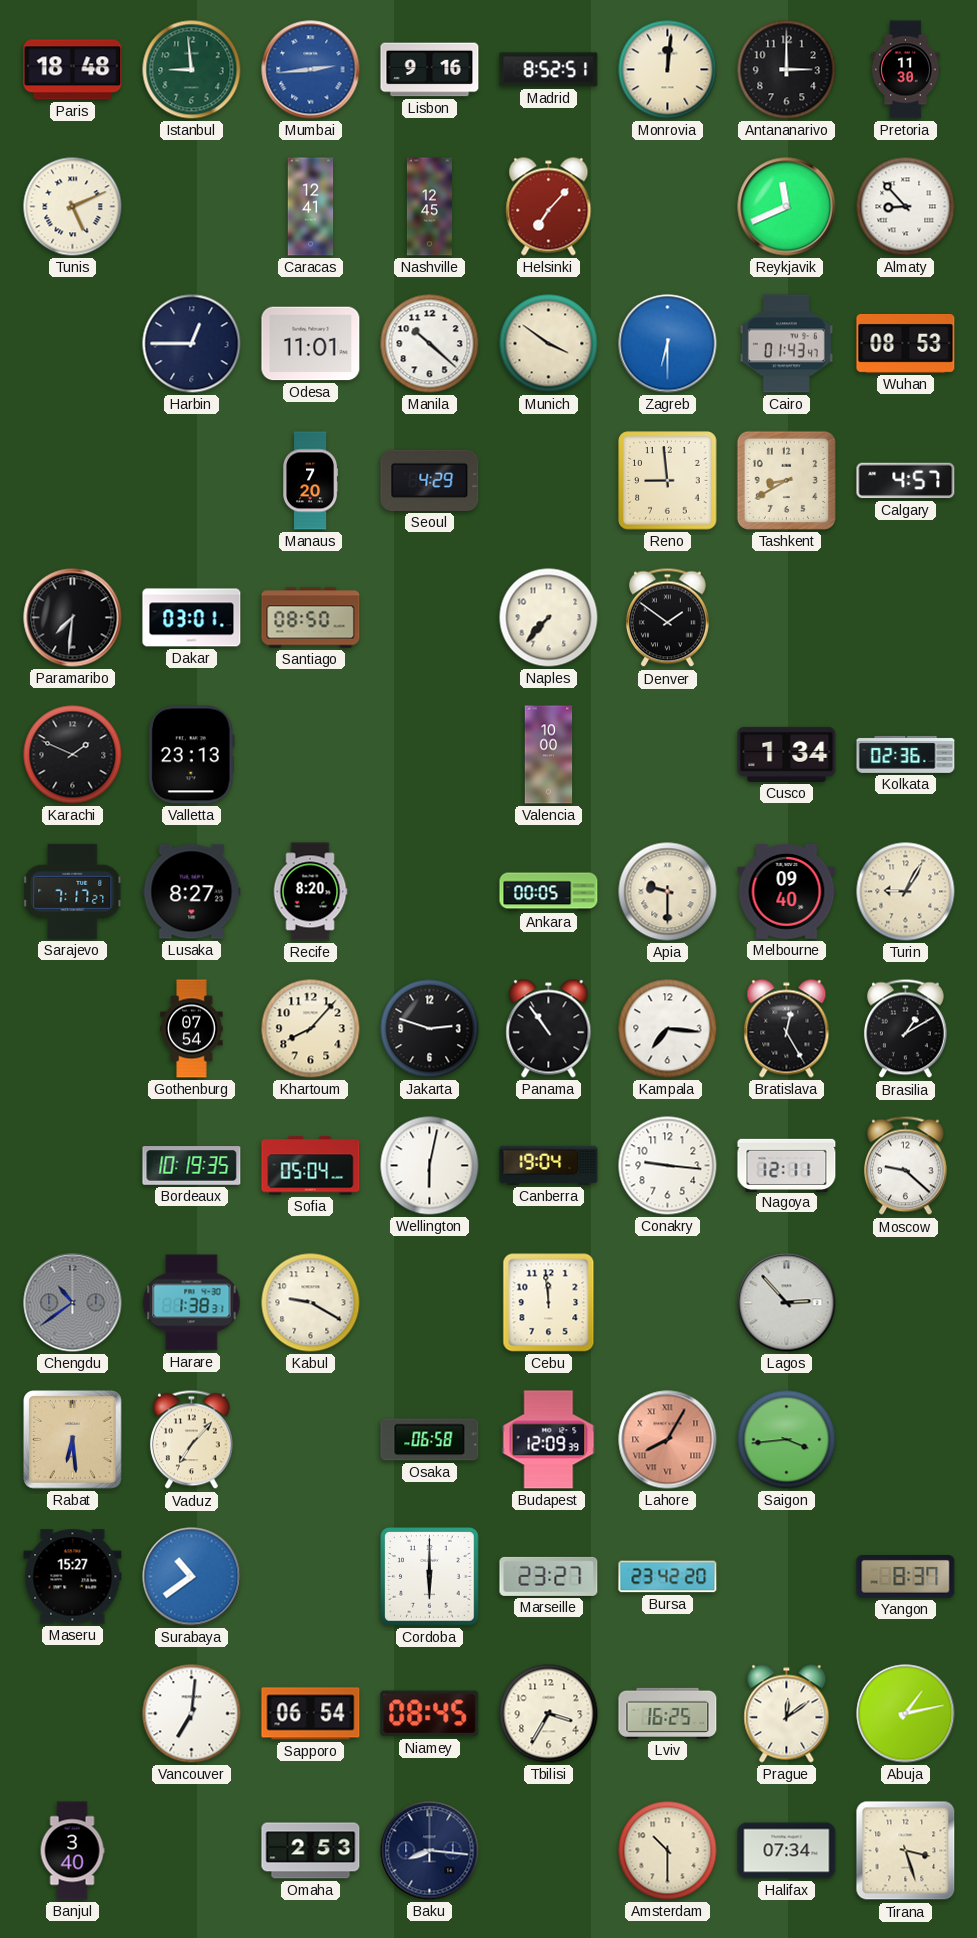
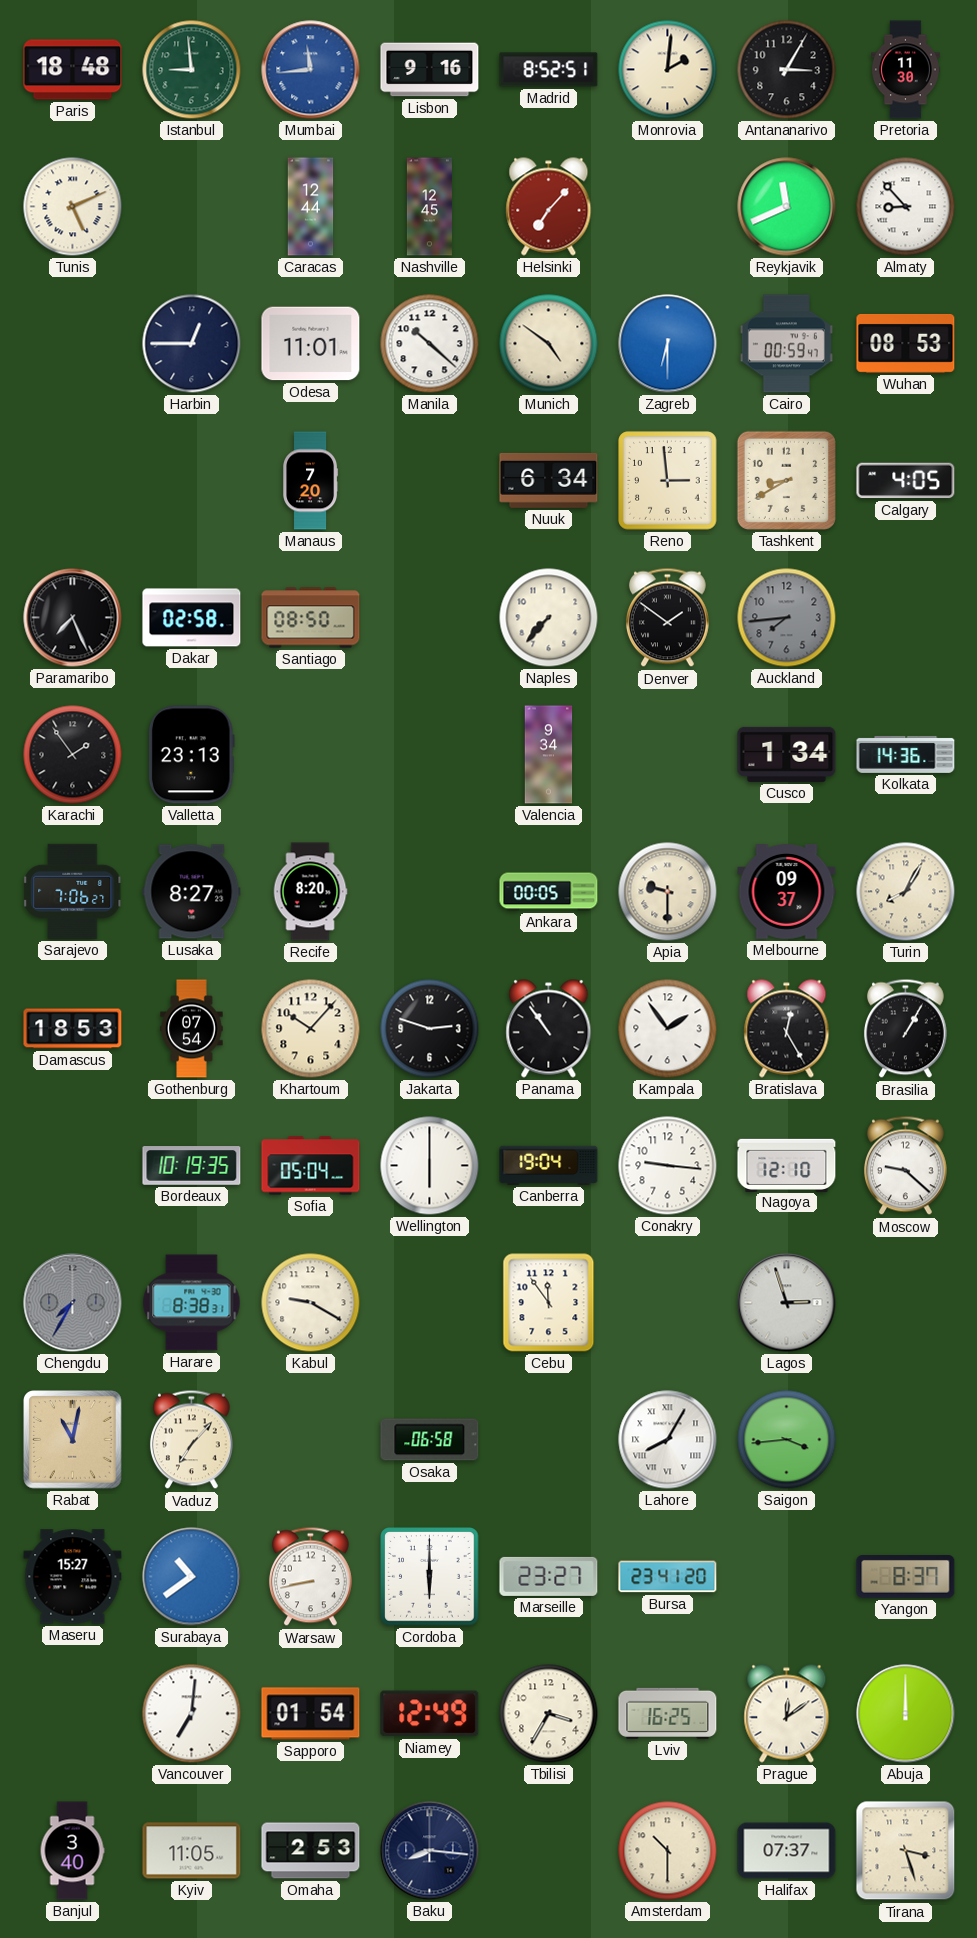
Mumbai: 2:44 -> 11:44 (311, 70)
Monrovia: 12:01 -> 2:01 (668, 70)
Antananarivo: 3:00 -> 3:05 (787, 70)
Caracas: 12:41 -> 12:44 (311, 207)
Munich: 3:51 -> 4:51 (549, 344)
Cairo: 01:43 -> 00:59 (786, 344)
Seoul: 4:29 -> none (430, 480)
Nuuk: none -> 6:34 (549, 480)
Reno: 8:59 -> 2:59 (668, 481)
Calgary: 4:57 -> 4:05 (906, 481)
Paramaribo: 7:31 -> 7:26 (73, 618)
Dakar: 03:01 -> 02:58 (192, 618)
Auckland: none -> 7:44 (787, 618)
Karachi: 1:49 -> 1:54 (73, 755)
Valencia: 10:00 -> 9:34 (549, 755)
Kolkata: 02:36 -> 14:36 (906, 754)
Sarajevo: 7:17 -> 7:06 (73, 891)
Melbourne: 09:40 -> 09:37 (787, 892)
Turin: 9:05 -> 8:05 (906, 892)
Damascus: none -> 18:53 (73, 1029)
Khartoum: 8:07 -> 10:07 (311, 1029)
Kampala: 7:16 -> 1:54 (668, 1029)
Brasilia: 1:10 -> 1:05 (905, 1029)
Wellington: 6:02 -> 6:00 (430, 1166)
Nagoya: 12:11 -> 12:10 (787, 1165)
Chengdu: 10:39 -> 7:35 (73, 1303)
Harare: 1:38 -> 8:38 (192, 1303)
Cebu: 11:59 -> 11:54 (549, 1303)
Lagos: 2:53 -> 2:57 (787, 1303)
Rabat: 6:29 -> 11:02 (73, 1440)
Budapest: 12:09 -> none (549, 1440)
Lahore dial: salmon -> white (668, 1440)
Warsaw: none -> 8:43 (310, 1577)
Bursa: 23:42 -> 23:41 (668, 1577)
Sapporo: 06:54 -> 01:54 (311, 1714)
Niamey: 08:45 -> 12:49 (430, 1714)
Abuja: 1:13 -> 12:00 (906, 1714)
Kyiv: none -> 11:05 (192, 1851)
Halifax: 07:34 -> 07:37 (787, 1851)
